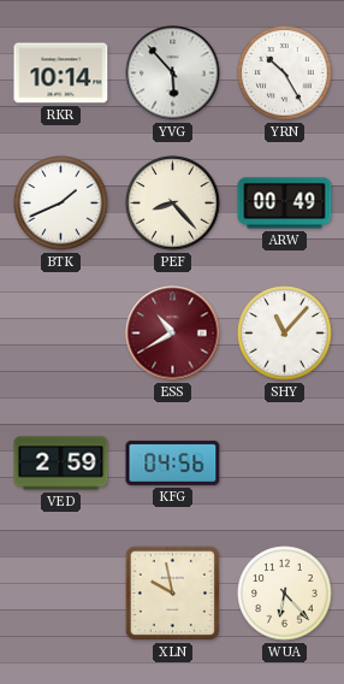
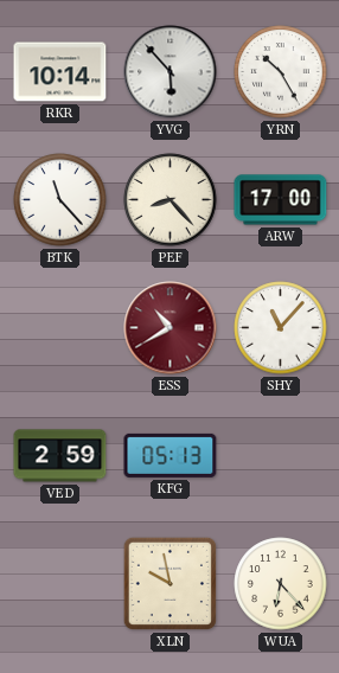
BTK: 1:41 -> 11:23 (60, 200)
ARW: 00:49 -> 17:00 (281, 200)
KFG: 04:56 -> 05:13 (171, 455)
